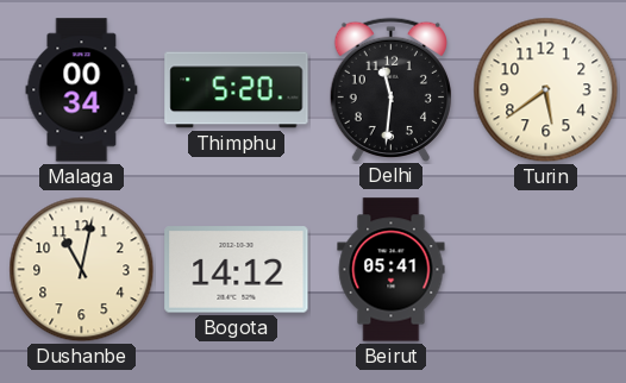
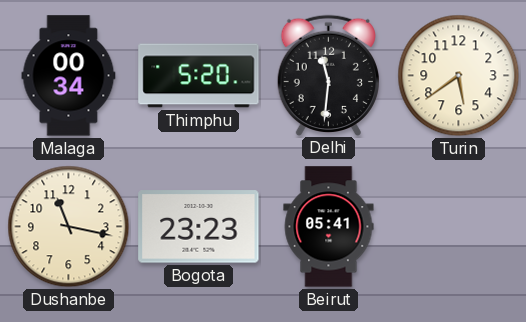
Dushanbe: 11:02 -> 11:17 (69, 227)
Bogota: 14:12 -> 23:23 (199, 227)
